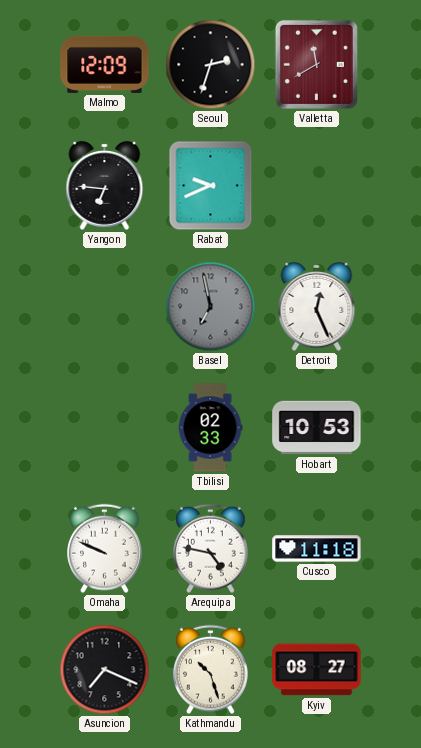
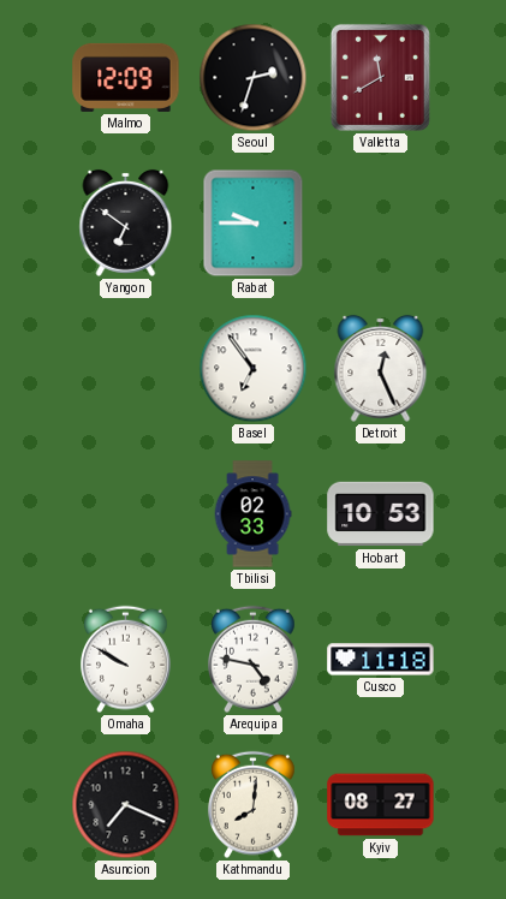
Yangon: 6:46 -> 6:51 (126, 222)
Rabat: 9:41 -> 9:45 (254, 224)
Basel: 6:58 -> 6:54 (254, 369)
Basel dial: grey -> white (254, 369)
Omaha: 9:49 -> 9:50 (126, 660)
Kathmandu: 10:27 -> 8:01 (254, 805)
